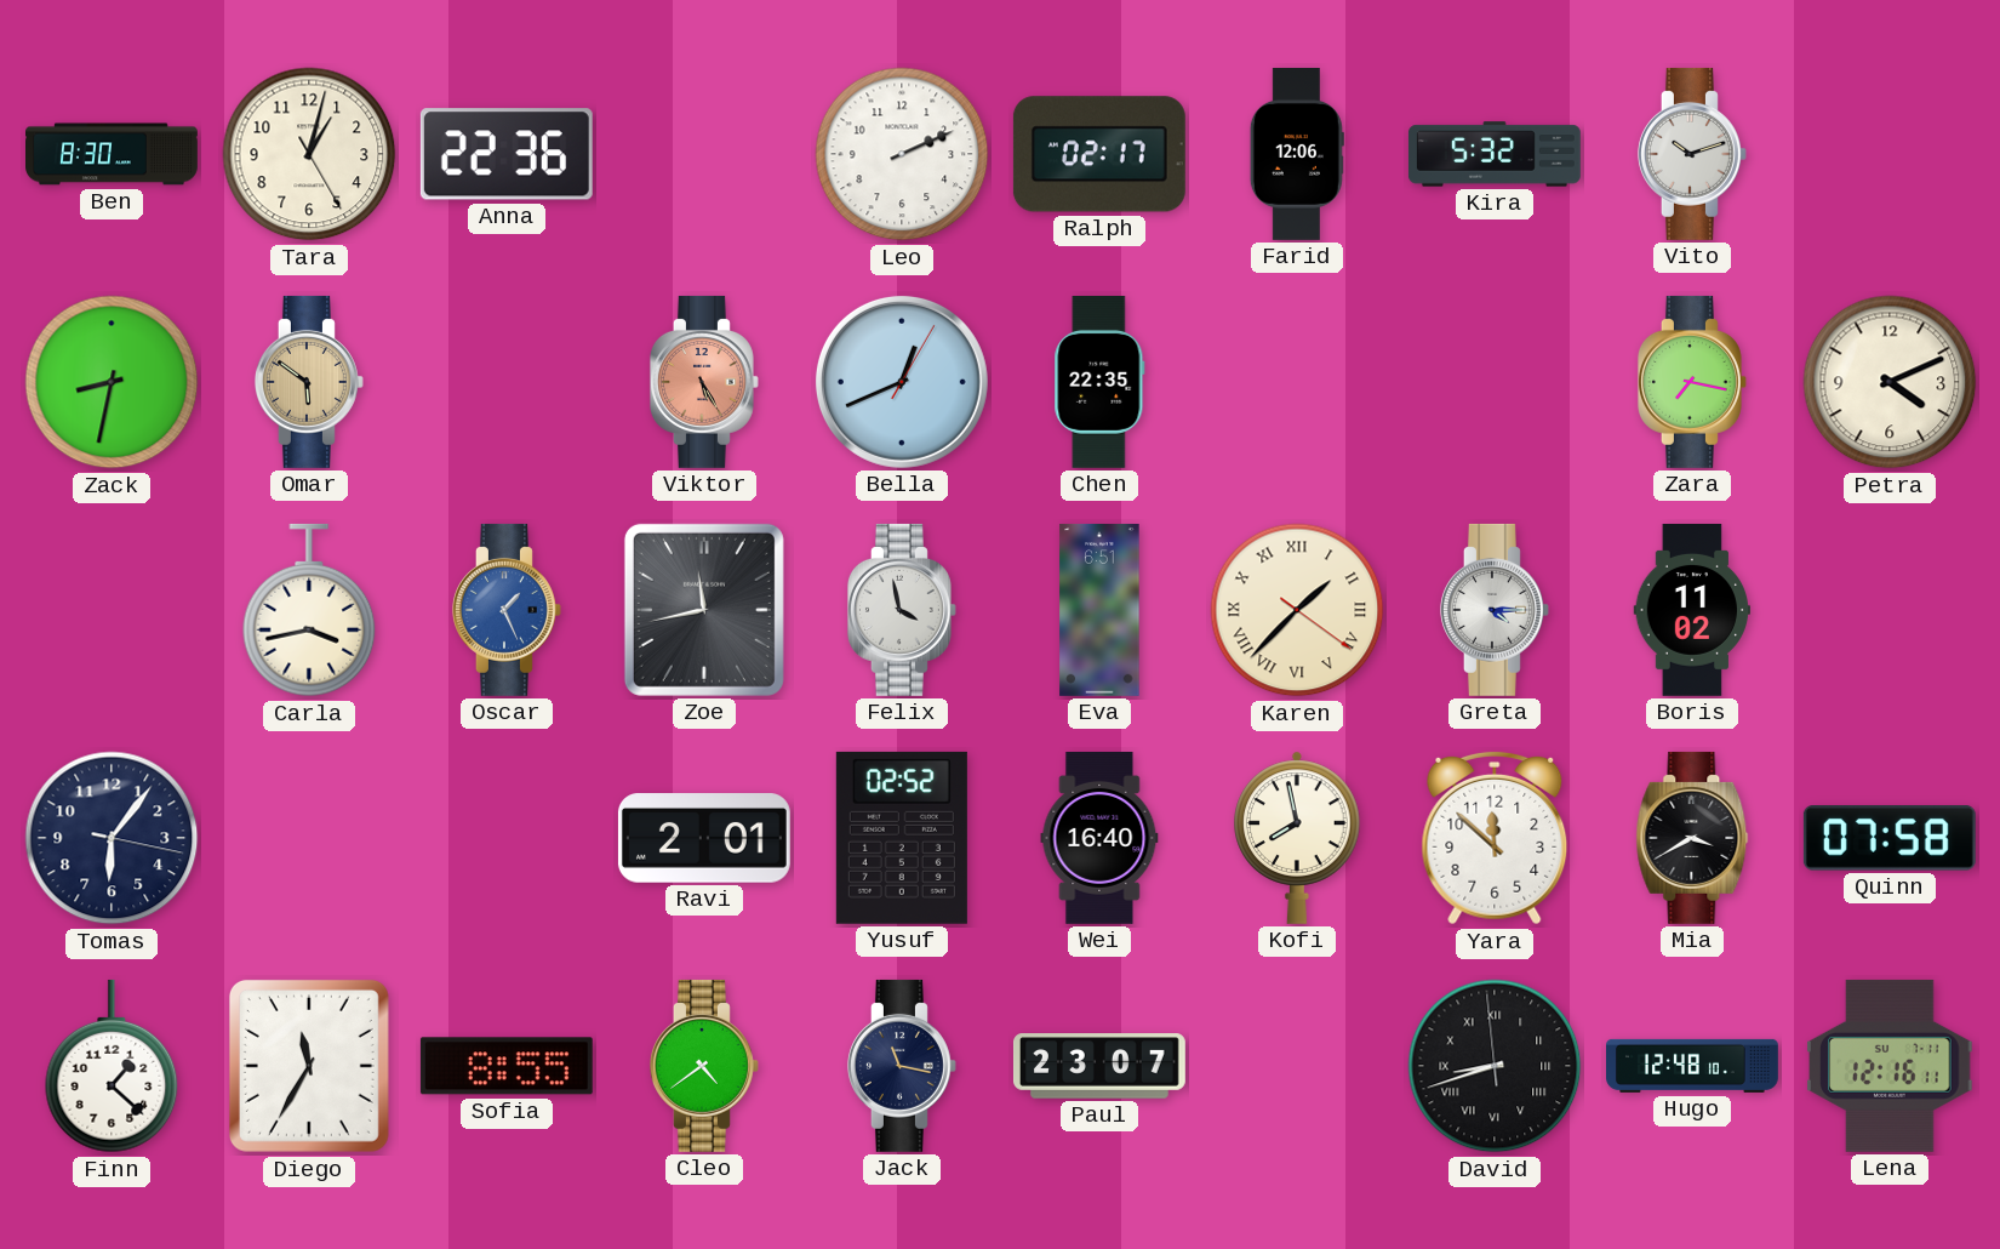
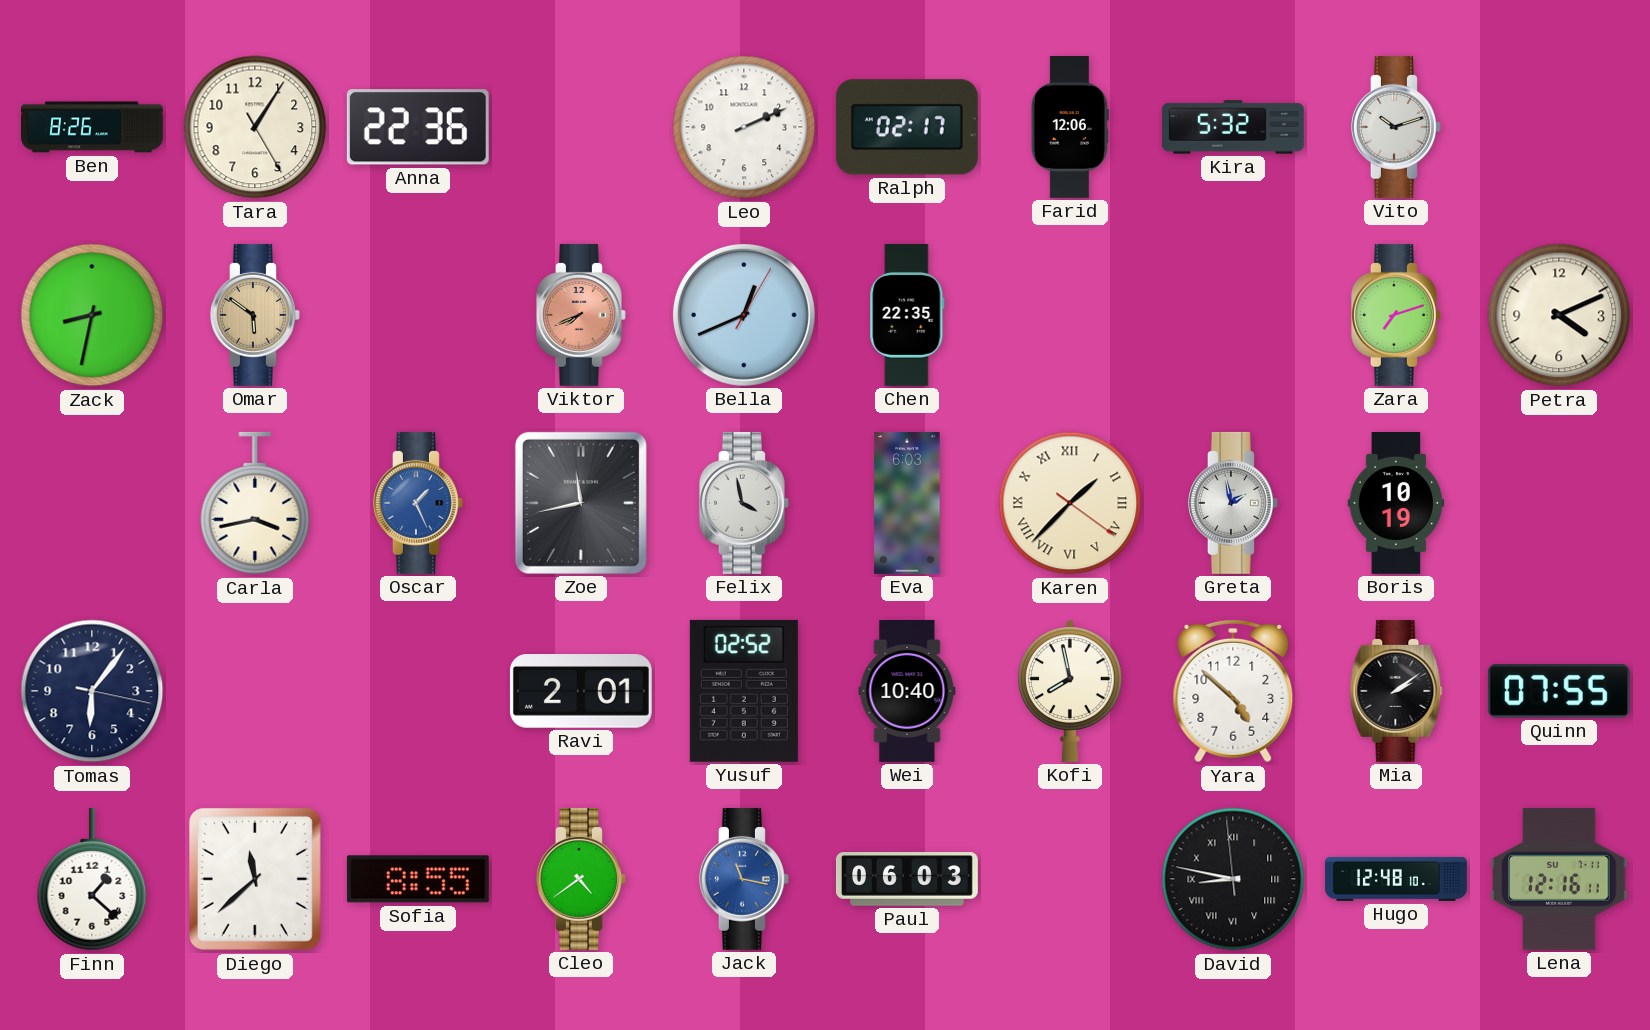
Ben: 8:30 -> 8:26 (93, 127)
Tara: 1:02 -> 1:05 (255, 127)
Viktor: 5:25 -> 7:41 (581, 315)
Zara: 7:17 -> 7:12 (1396, 315)
Eva: 6:51 -> 6:03 (907, 503)
Greta: 4:15 -> 1:58 (1233, 503)
Boris: 11:02 -> 10:19 (1396, 503)
Wei: 16:40 -> 10:40 (907, 691)
Yara: 11:52 -> 4:52 (1233, 691)
Mia: 3:40 -> 2:09 (1396, 691)
Quinn: 07:58 -> 07:55 (1559, 692)
Diego: 11:35 -> 11:38 (255, 879)
Jack dial: navy -> blue (744, 879)
Paul: 23:07 -> 06:03 (907, 879)
David: 8:41 -> 8:46 (1233, 879)
